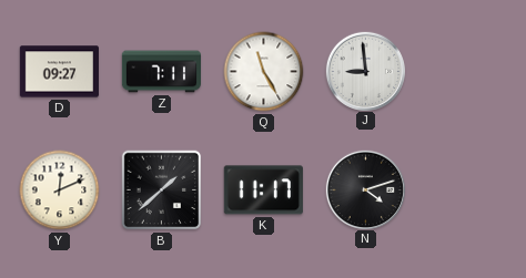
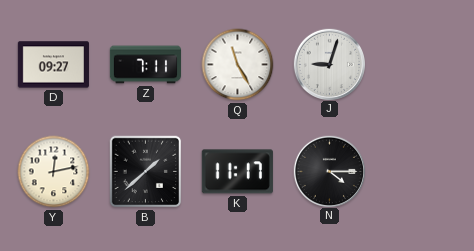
J: 8:59 -> 9:03 (329, 64)
Y: 12:11 -> 12:13 (54, 172)
N: 4:12 -> 4:15 (329, 171)
